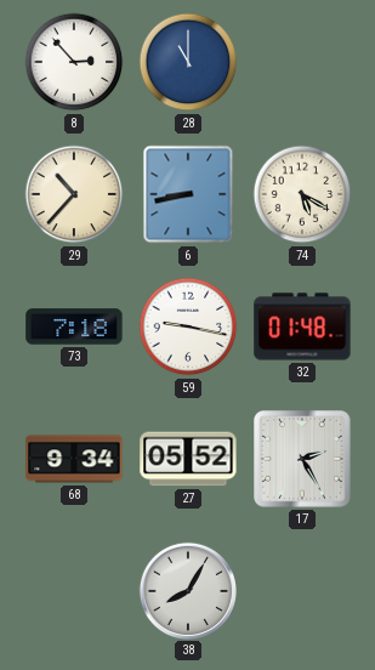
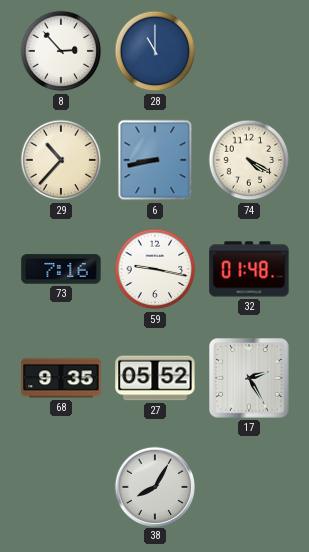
74: 5:20 -> 4:20 (249, 160)
73: 7:18 -> 7:16 (61, 269)
68: 9:34 -> 9:35 (61, 378)
